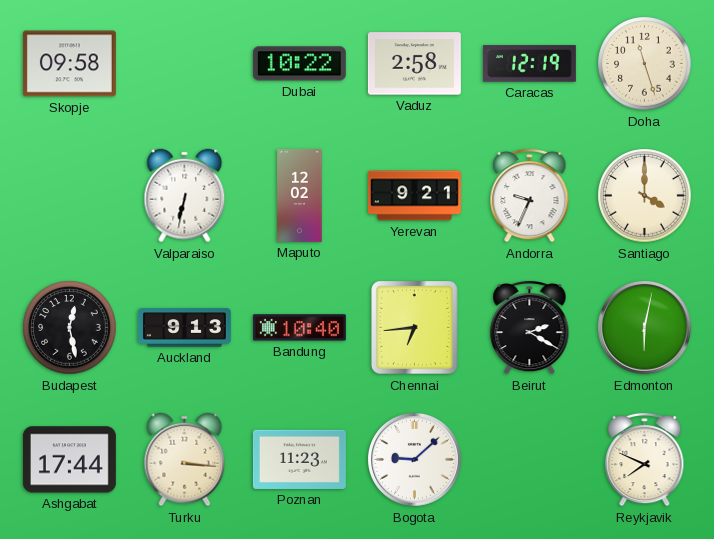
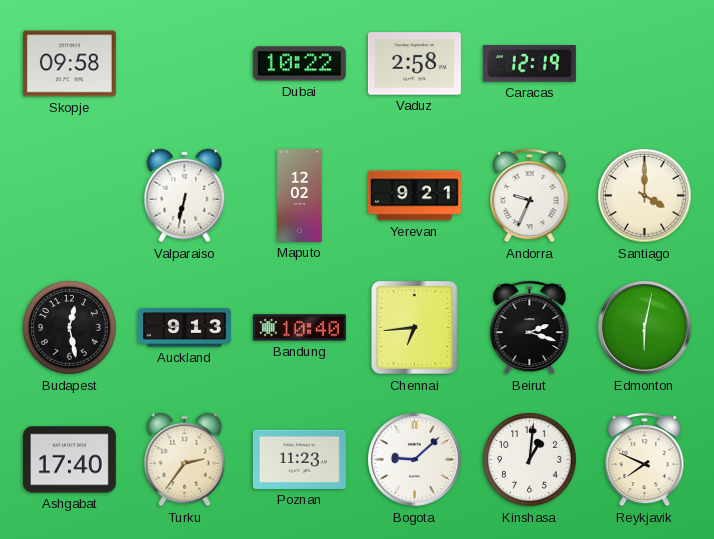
Doha: 11:27 -> none (645, 64)
Beirut: 2:20 -> 2:18 (530, 327)
Ashgabat: 17:44 -> 17:40 (69, 460)
Turku: 3:16 -> 2:36 (185, 460)
Kinshasa: none -> 1:01 (530, 460)
